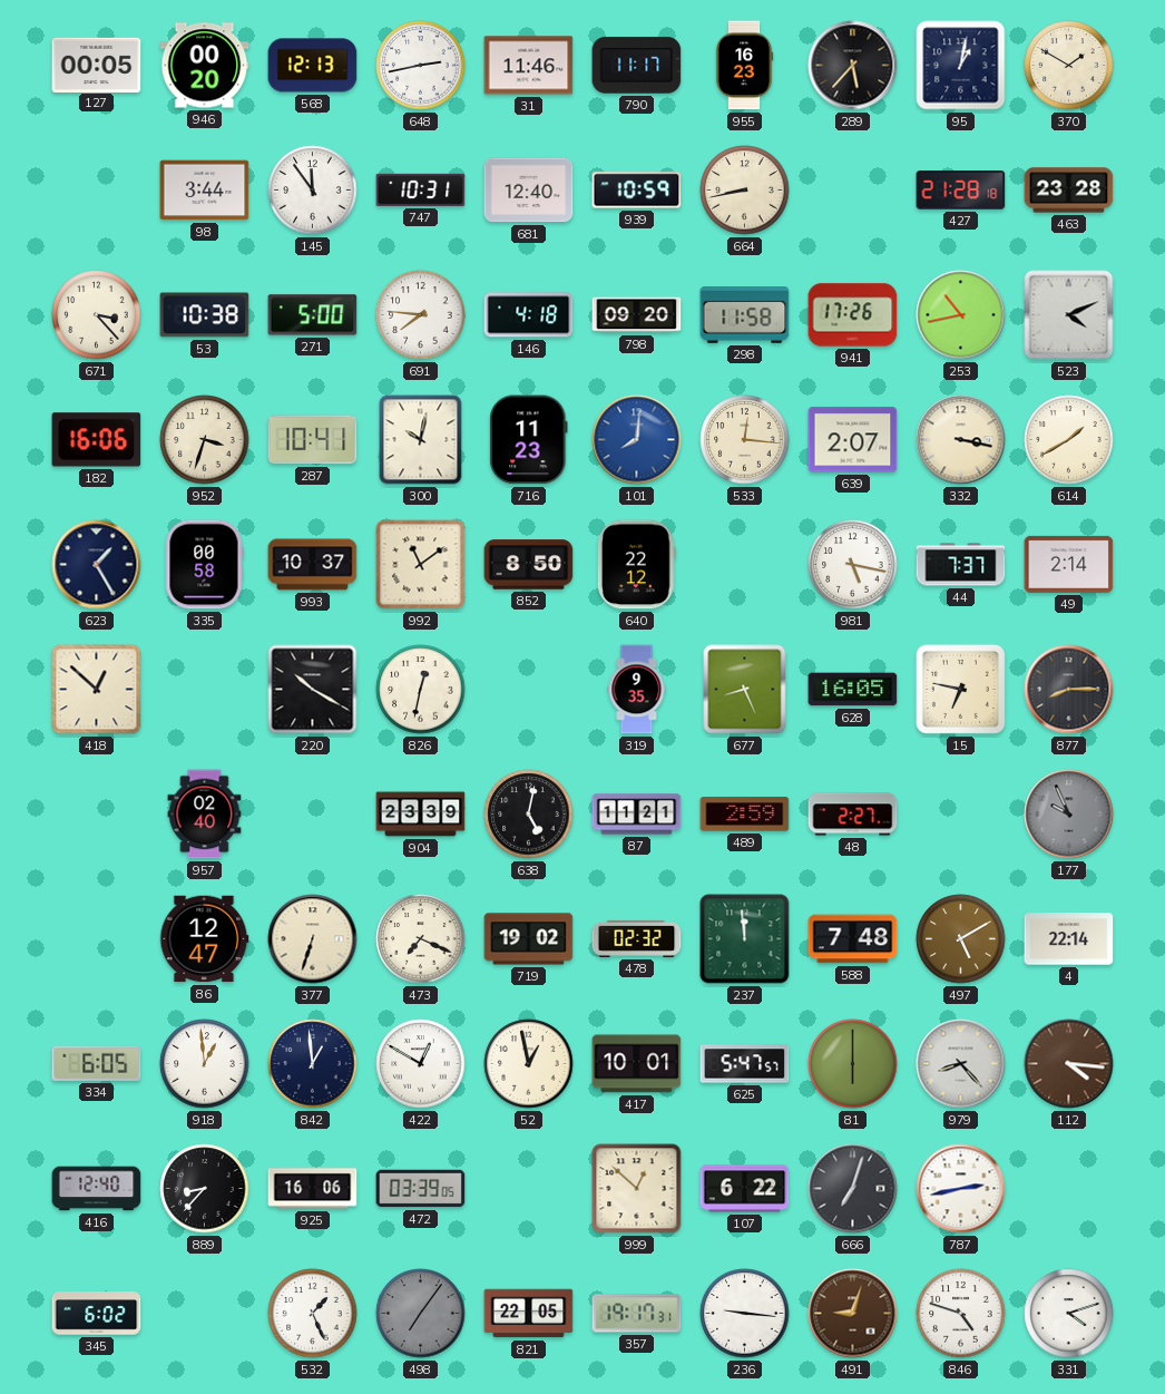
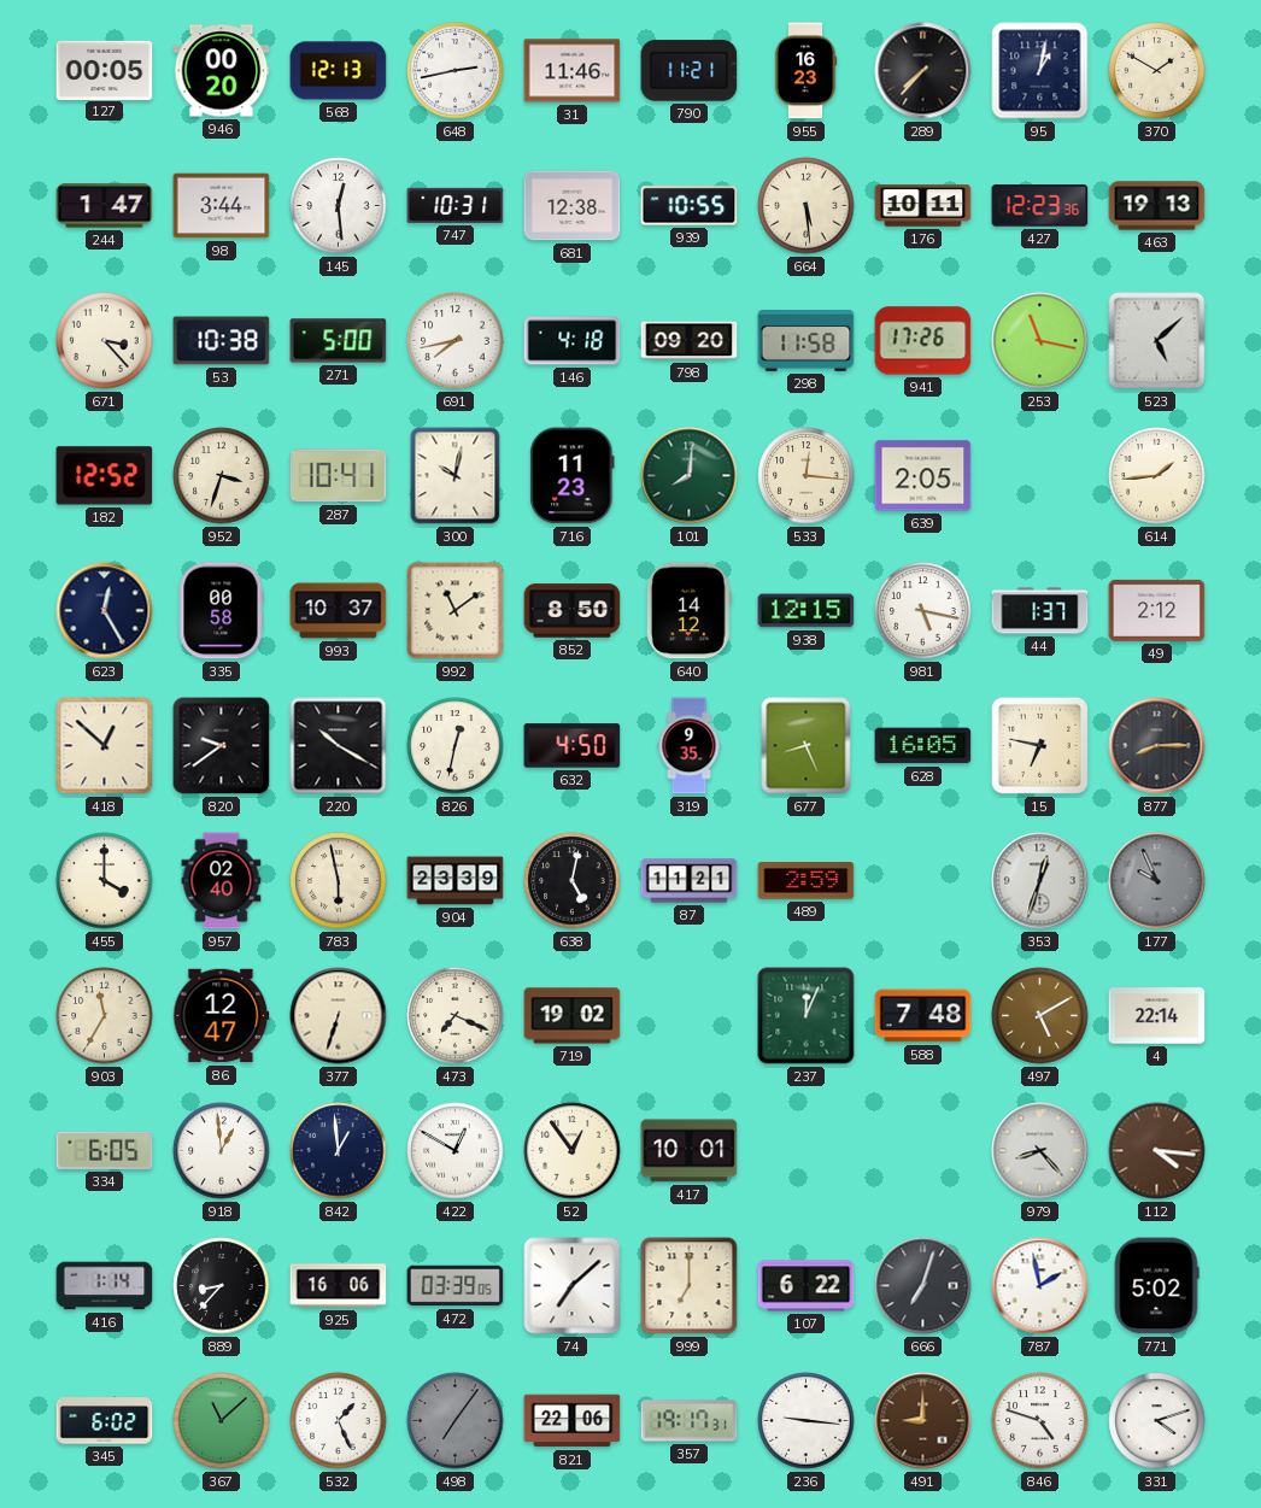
790: 11:17 -> 11:21 (690, 71)
289: 5:37 -> 7:37 (923, 71)
244: none -> 1:47 (105, 206)
145: 11:54 -> 12:29 (339, 206)
681: 12:40 -> 12:38 (573, 206)
939: 10:59 -> 10:55 (690, 206)
664: 8:43 -> 5:29 (807, 206)
176: none -> 10:11 (923, 206)
427: 21:28 -> 12:23 (1040, 206)
463: 23:28 -> 19:13 (1157, 206)
691: 7:46 -> 7:43 (456, 341)
253: 10:43 -> 11:17 (1040, 341)
523: 4:11 -> 5:08 (1157, 341)
182: 16:06 -> 12:52 (105, 476)
101 dial: blue -> green (690, 476)
639: 2:07 -> 2:05 (923, 476)
332: 3:17 -> none (961, 440)
614: 1:40 -> 1:44 (1157, 476)
623: 1:25 -> 12:25 (105, 611)
640: 22:12 -> 14:12 (688, 611)
938: none -> 12:15 (807, 611)
44: 7:37 -> 1:37 (1040, 611)
49: 2:14 -> 2:12 (1157, 610)
820: none -> 9:39 (222, 746)
632: none -> 4:50 (573, 746)
455: none -> 4:00 (105, 881)
783: none -> 5:58 (339, 881)
48: 2:27 -> none (853, 815)
353: none -> 12:33 (1040, 881)
903: none -> 11:35 (105, 1016)
478: 02:32 -> none (637, 938)
237: 11:59 -> 12:04 (807, 1016)
52: 12:58 -> 12:54 (573, 1151)
625: 5:47 -> none (745, 1064)
81: 6:00 -> none (853, 1064)
416: 12:40 -> 1:14 (105, 1286)
74: none -> 7:08 (573, 1286)
999: 12:52 -> 7:00 (690, 1286)
787: 2:43 -> 1:58 (1040, 1286)
771: none -> 5:02 (1156, 1286)
367: none -> 11:08 (222, 1421)
821: 22:05 -> 22:06 (573, 1421)
491: 9:03 -> 9:00 (923, 1421)
